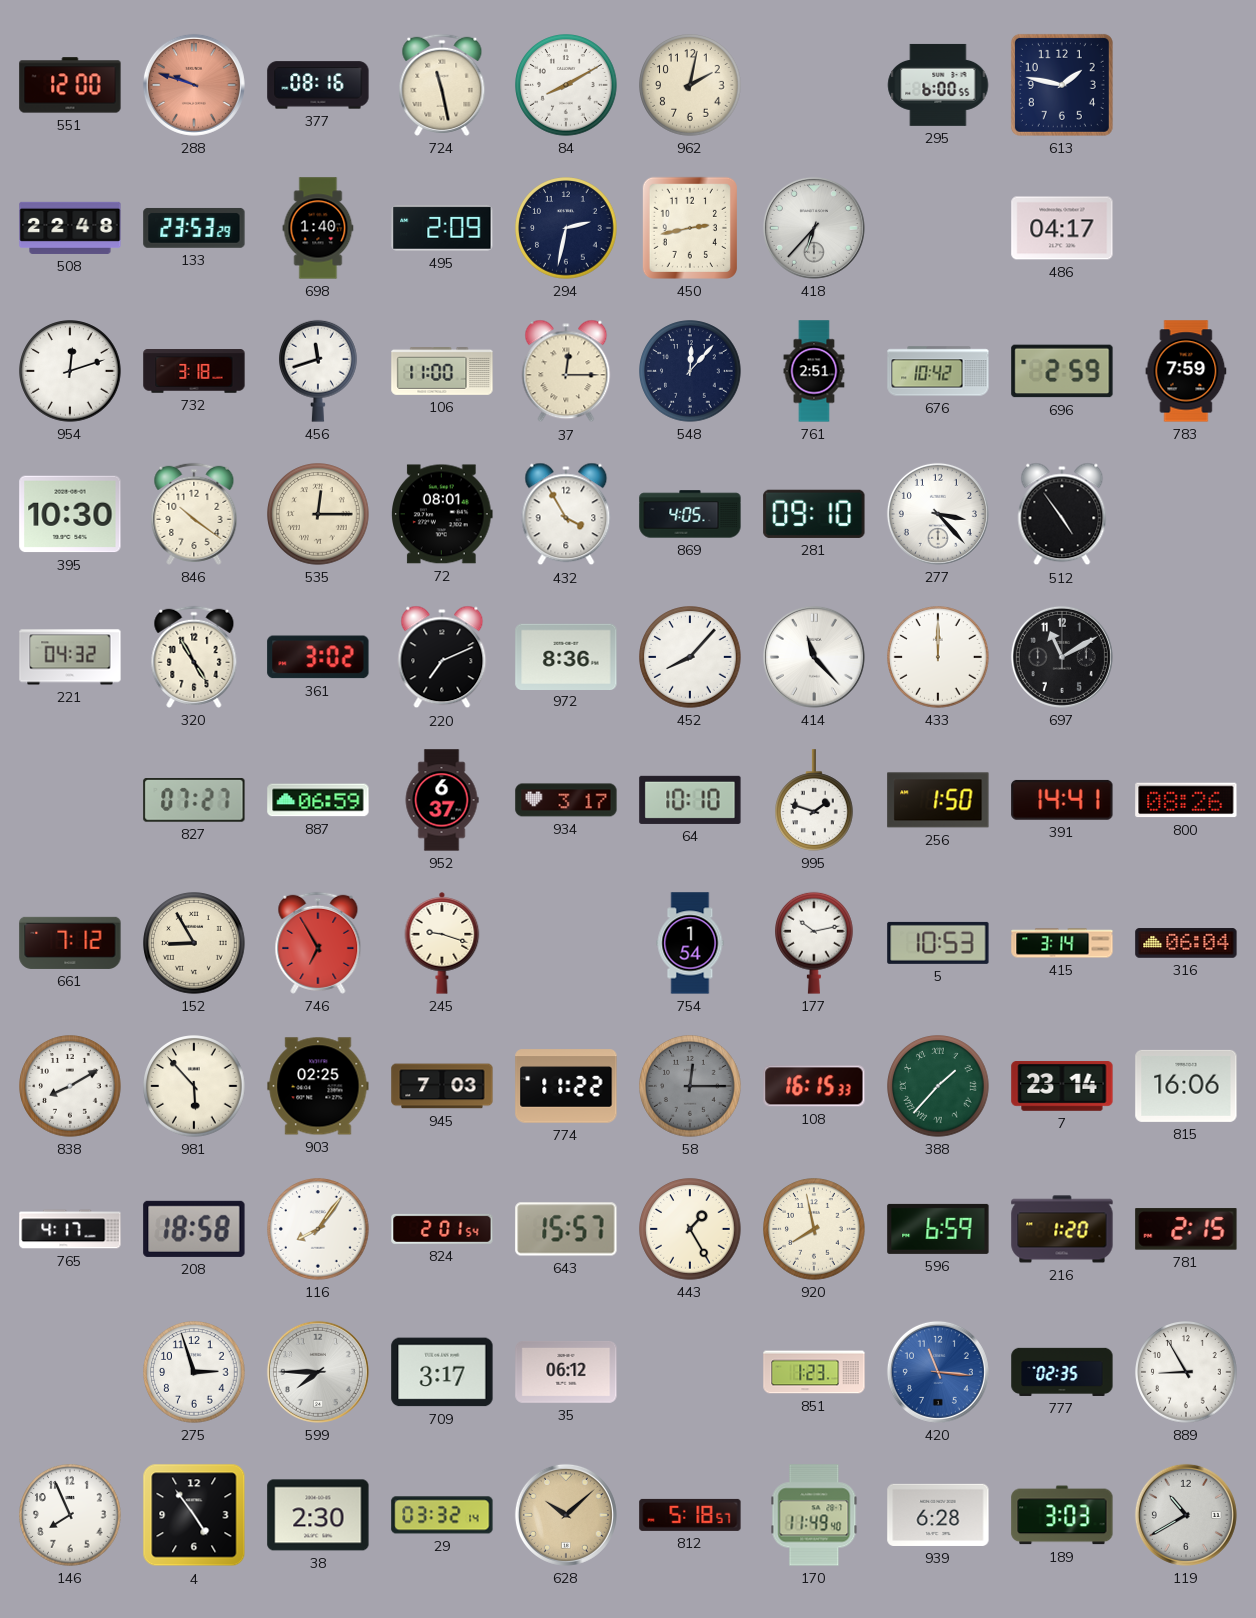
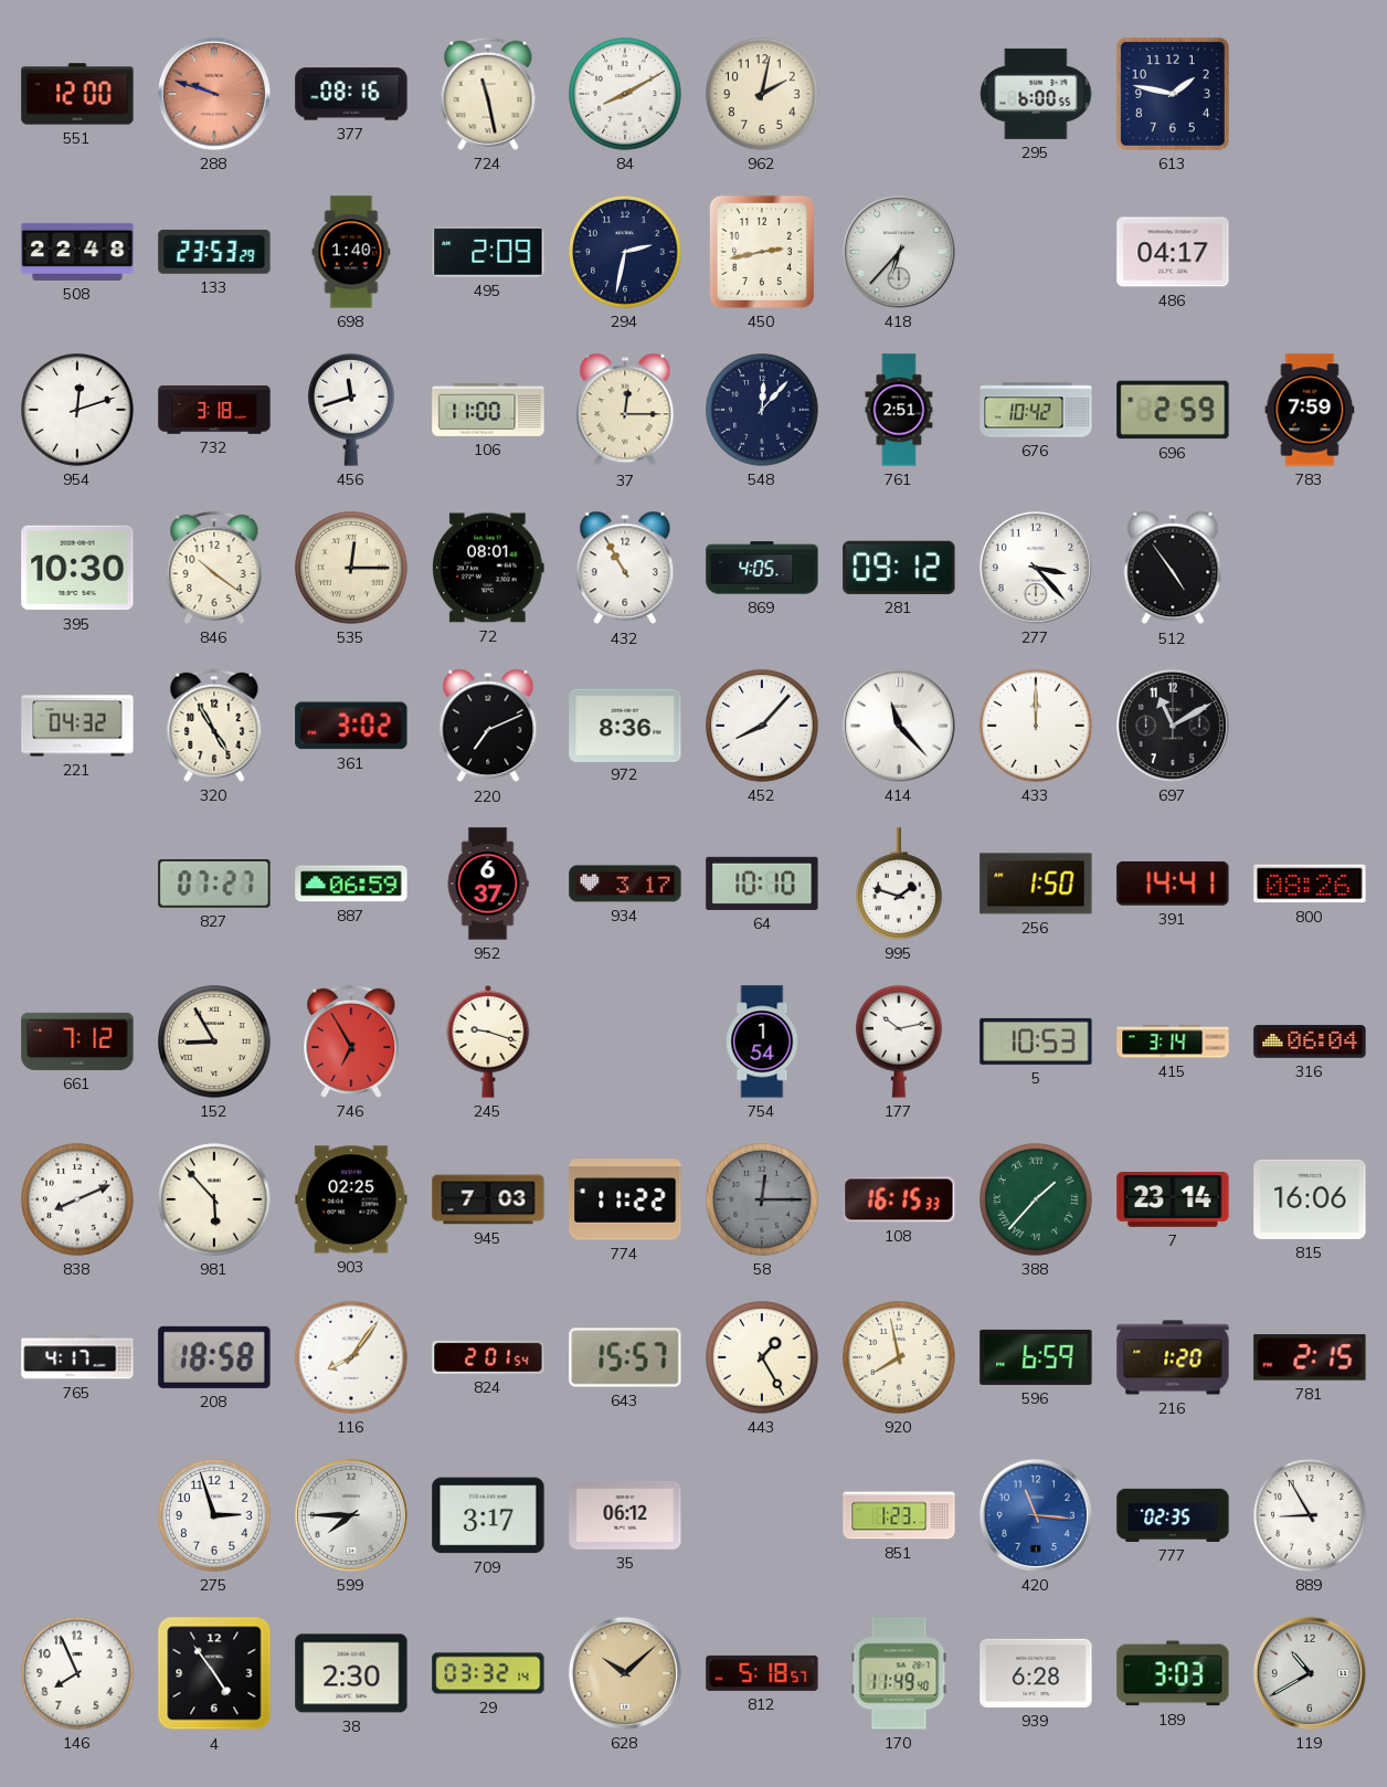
432: 3:55 -> 10:55 (625, 568)
281: 09:10 -> 09:12 (899, 568)
838: 8:10 -> 8:11 (77, 1199)
